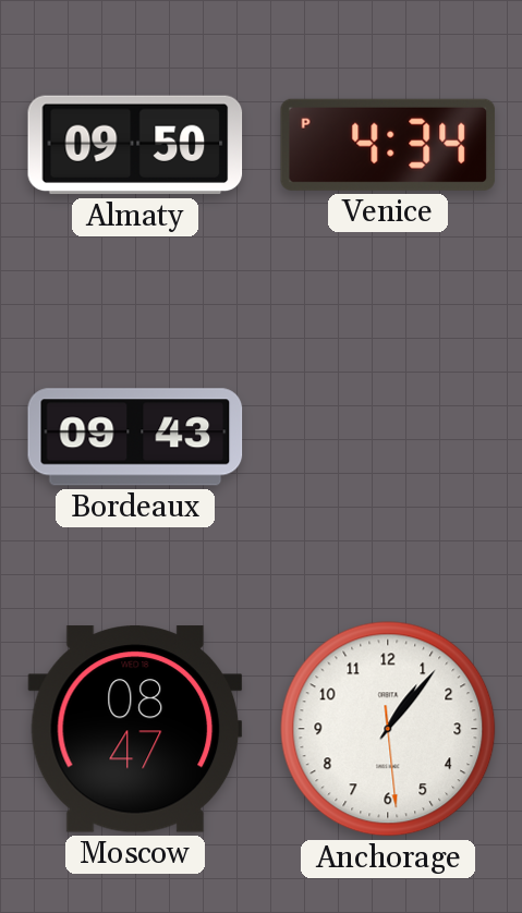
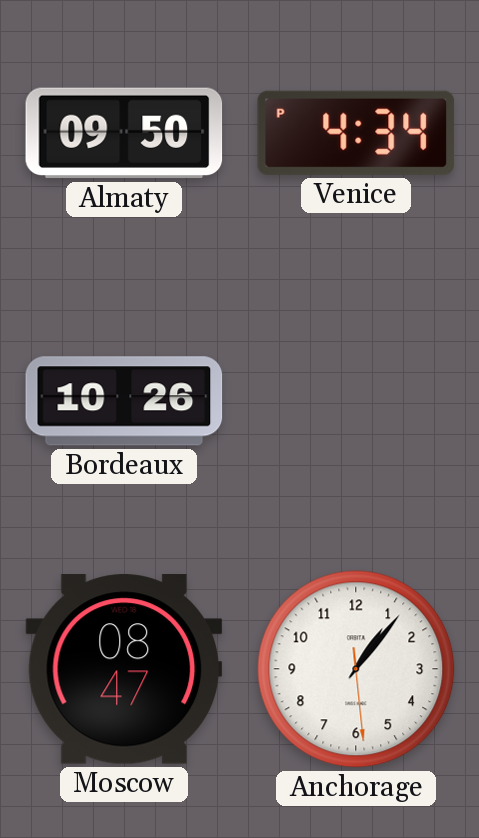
Bordeaux: 09:43 -> 10:26 (124, 401)
